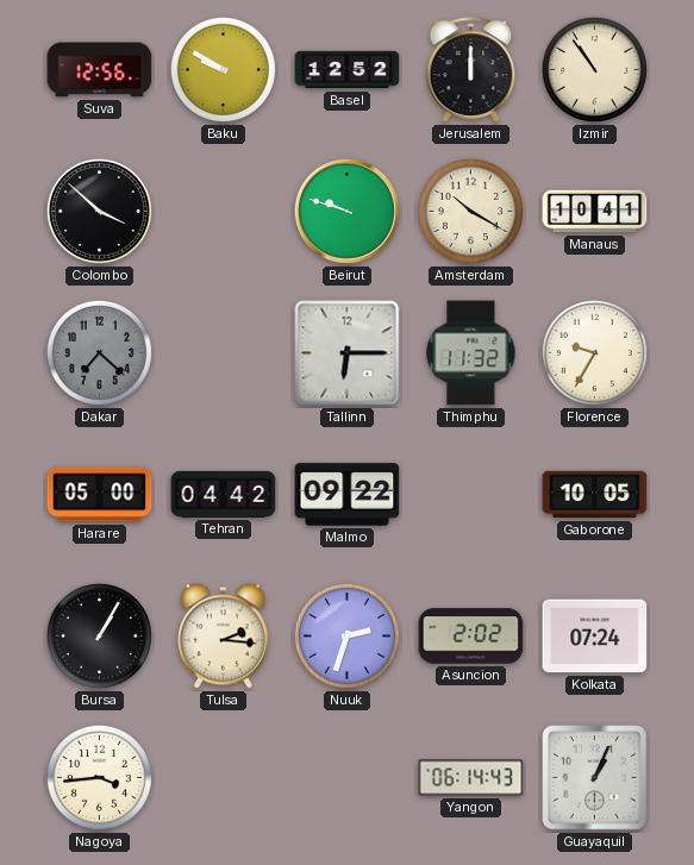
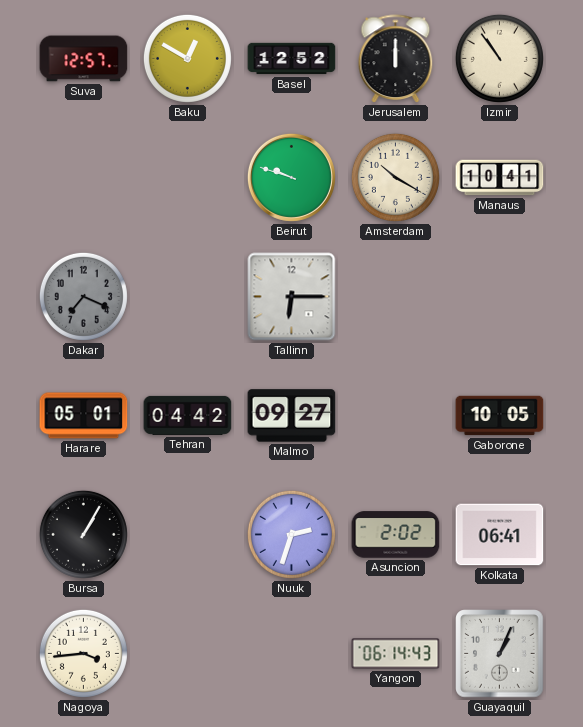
Suva: 12:56 -> 12:57 (84, 59)
Baku: 9:50 -> 12:50 (187, 58)
Colombo: 3:52 -> none (99, 211)
Dakar: 7:22 -> 7:19 (83, 296)
Thimphu: 11:32 -> none (471, 353)
Florence: 9:35 -> none (594, 352)
Harare: 05:00 -> 05:01 (84, 416)
Malmo: 09:22 -> 09:27 (292, 416)
Tulsa: 2:16 -> none (224, 637)
Kolkata: 07:24 -> 06:41 (500, 535)
